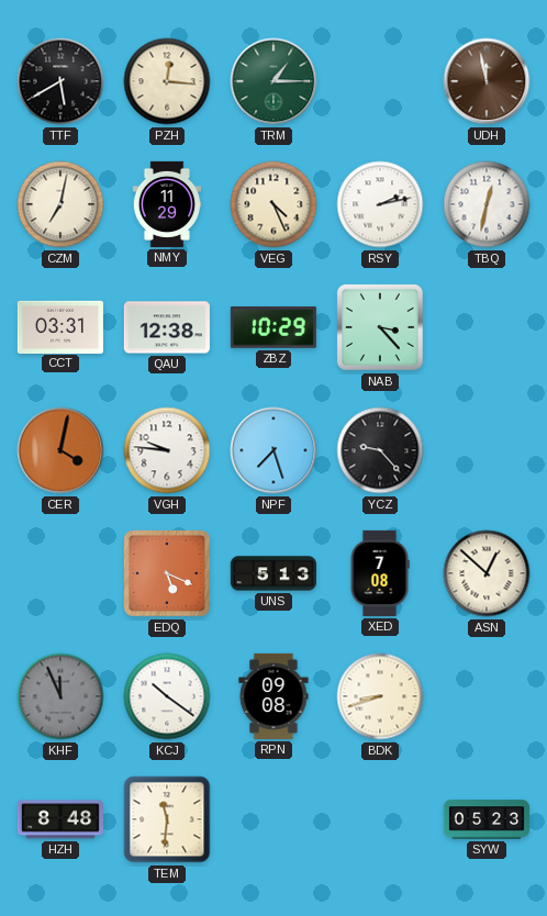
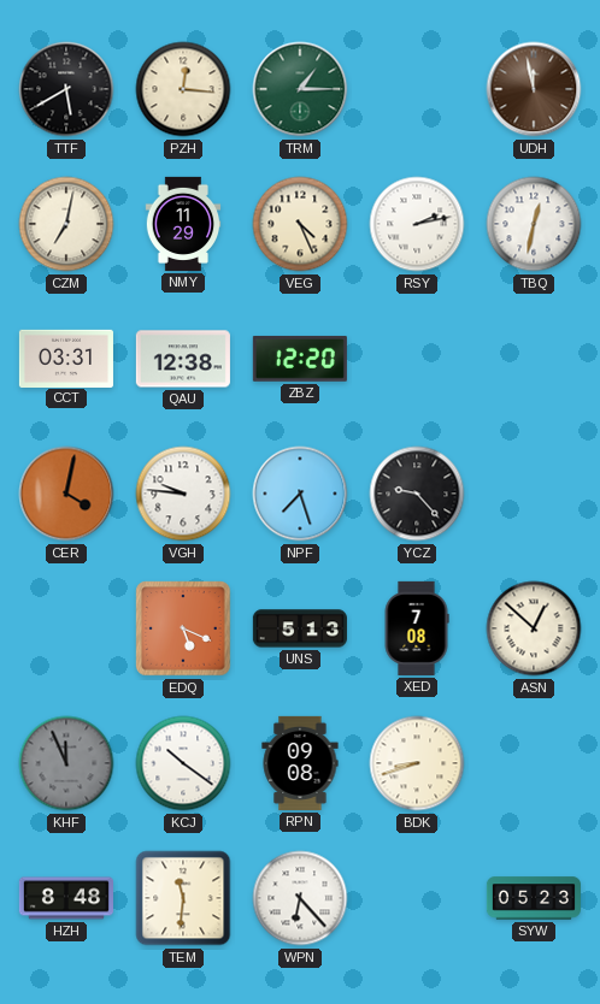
ZBZ: 10:29 -> 12:20 (300, 359)
NAB: 3:23 -> none (380, 327)
WPN: none -> 6:23 (300, 898)
